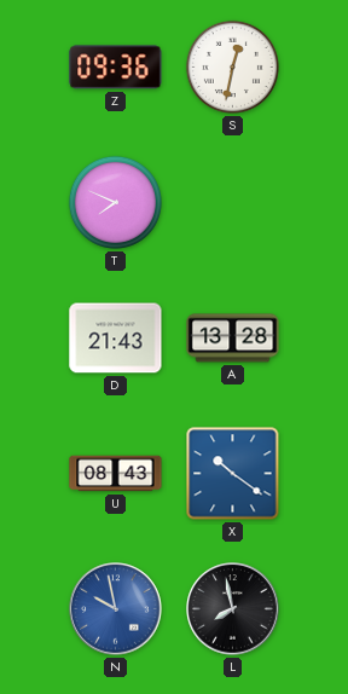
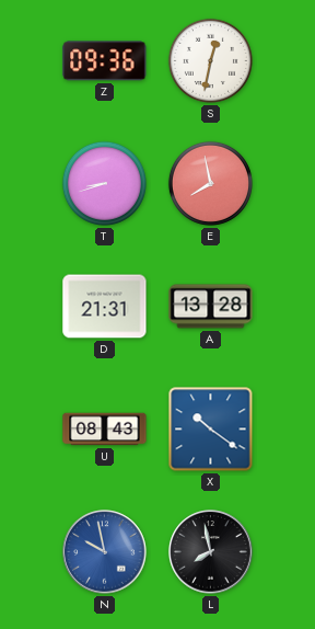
T: 7:49 -> 8:42 (104, 183)
E: none -> 7:58 (210, 183)
D: 21:43 -> 21:31 (105, 307)
